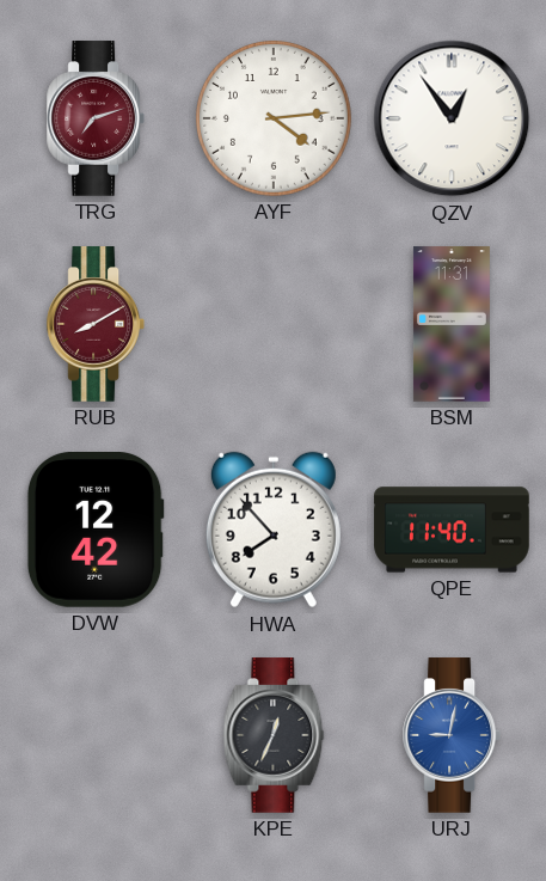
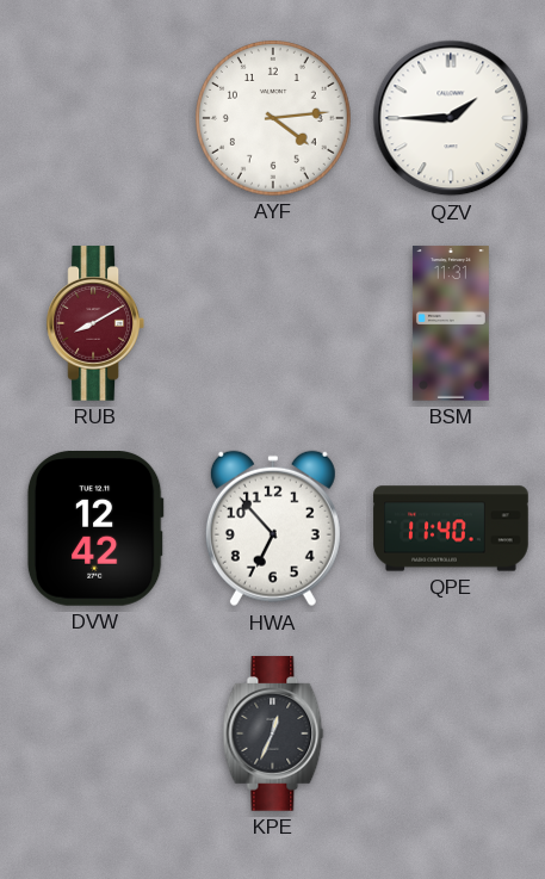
TRG: 7:12 -> none (94, 118)
QZV: 12:54 -> 1:45 (451, 118)
HWA: 7:53 -> 6:53 (273, 528)
URJ: 9:02 -> none (450, 735)
